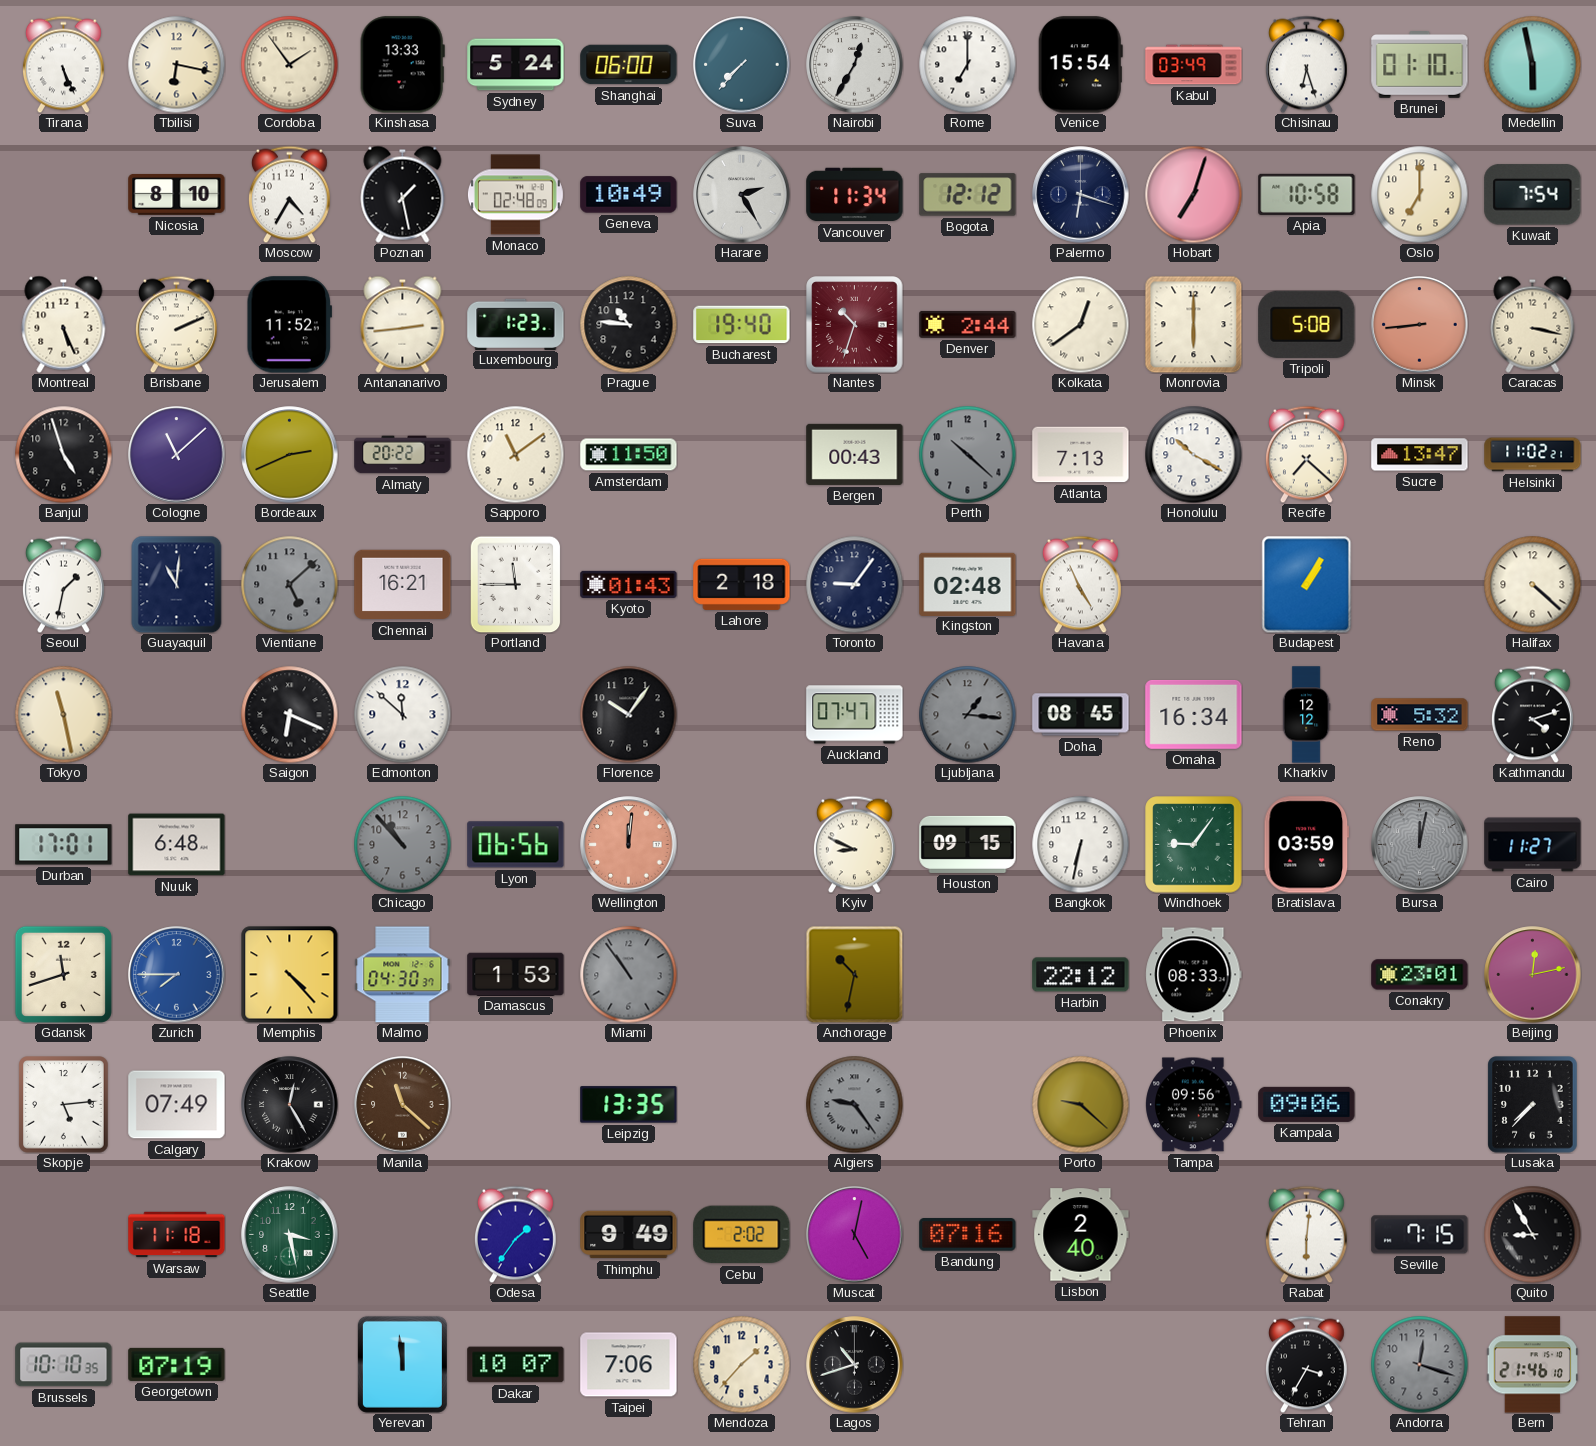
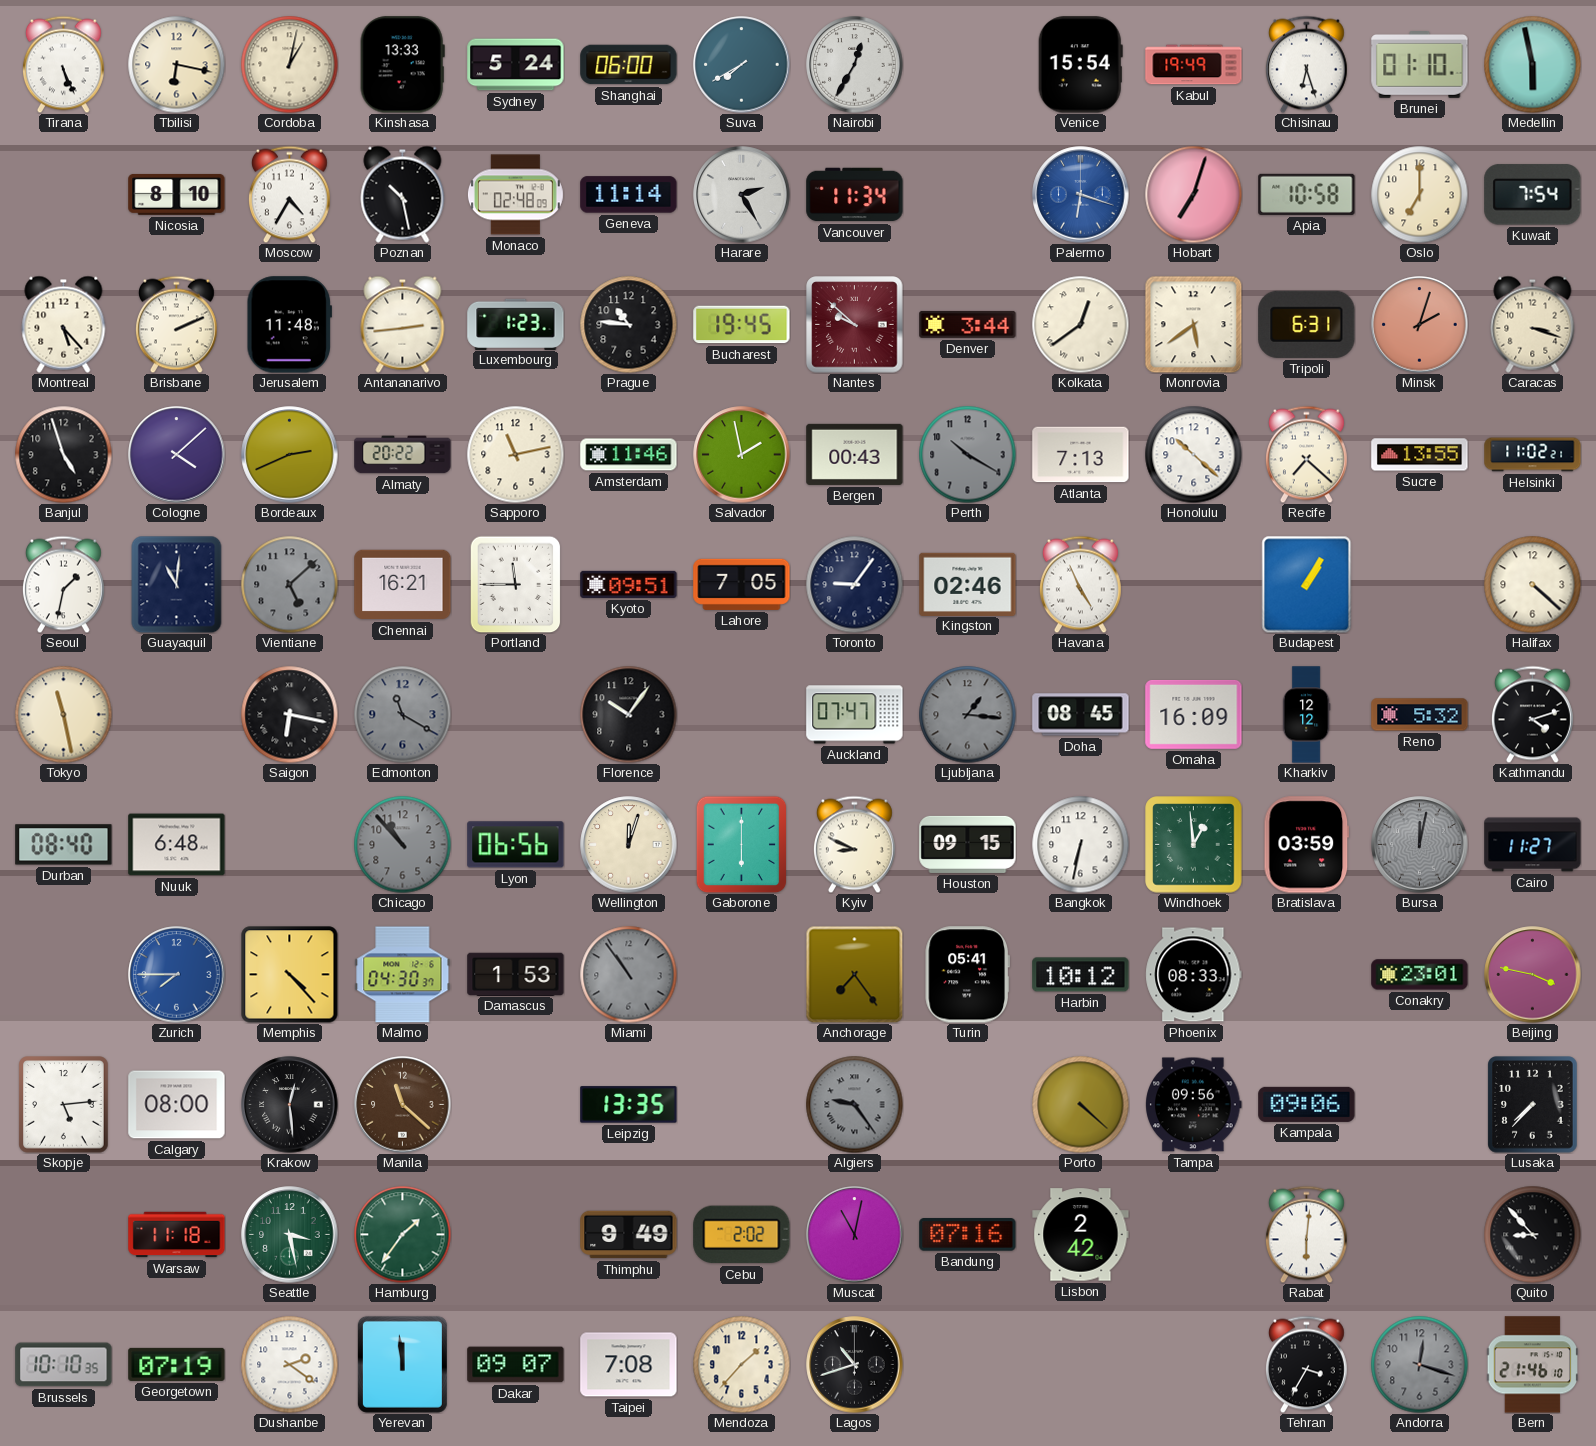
Cordoba: 1:54 -> 1:02 (289, 64)
Suva: 7:37 -> 7:40 (742, 65)
Rome: 7:00 -> none (967, 64)
Kabul: 03:49 -> 19:49 (1194, 65)
Poznan: 1:28 -> 10:28 (403, 194)
Geneva: 10:49 -> 11:14 (629, 195)
Bogota: 12:12 -> none (968, 195)
Palermo dial: navy -> blue (1081, 195)
Montreal: 5:26 -> 5:23 (64, 324)
Jerusalem: 11:52 -> 11:48 (289, 325)
Bucharest: 19:40 -> 19:45 (742, 325)
Nantes: 10:33 -> 9:52 (855, 325)
Denver: 2:44 -> 3:44 (968, 324)
Monrovia: 6:00 -> 5:39 (1193, 324)
Tripoli: 5:08 -> 6:31 (1307, 324)
Minsk: 8:44 -> 2:03 (1420, 325)
Caracas: 3:17 -> 3:18 (1533, 324)
Cologne: 11:08 -> 4:08 (177, 455)
Sapporo: 11:09 -> 11:13 (515, 454)
Amsterdam: 11:50 -> 11:46 (629, 455)
Salvador: none -> 1:58 (742, 455)
Perth: 10:22 -> 10:20 (967, 454)
Honolulu: 10:20 -> 10:22 (1193, 454)
Sucre: 13:47 -> 13:55 (1420, 455)
Kyoto: 01:43 -> 09:51 (629, 584)
Lahore: 2:18 -> 7:05 (742, 584)
Kingston: 02:48 -> 02:46 (968, 584)
Saigon: 6:19 -> 6:17 (289, 714)
Edmonton: 11:52 -> 11:20 (402, 714)
Edmonton dial: white -> grey (402, 714)
Omaha: 16:34 -> 16:09 (1194, 714)
Durban: 17:01 -> 08:40 (64, 845)
Wellington: 12:01 -> 12:03 (629, 845)
Wellington dial: salmon -> cream (629, 845)
Gaborone: none -> 6:00 (742, 844)
Windhoek: 9:06 -> 12:59 (1194, 845)
Gdansk: 11:42 -> none (63, 974)
Anchorage: 10:32 -> 7:24 (854, 974)
Turin: none -> 05:41 (967, 975)
Harbin: 22:12 -> 10:12 (1081, 975)
Beijing: 12:13 -> 3:47 (1533, 975)
Calgary: 07:49 -> 08:00 (177, 1105)
Krakow: 12:25 -> 12:29 (290, 1105)
Porto: 9:22 -> 4:22 (1080, 1104)
Hamburg: none -> 1:36 (402, 1234)
Odesa: 1:36 -> none (515, 1234)
Muscat: 5:02 -> 11:02 (855, 1235)
Lisbon: 2:40 -> 2:42 (1081, 1235)
Seville: 7:15 -> none (1420, 1235)
Quito: 8:55 -> 8:53 (1532, 1234)
Dushanbe: none -> 2:21 (289, 1364)
Dakar: 10:07 -> 09:07 (516, 1365)
Taipei: 7:06 -> 7:08 (629, 1365)
